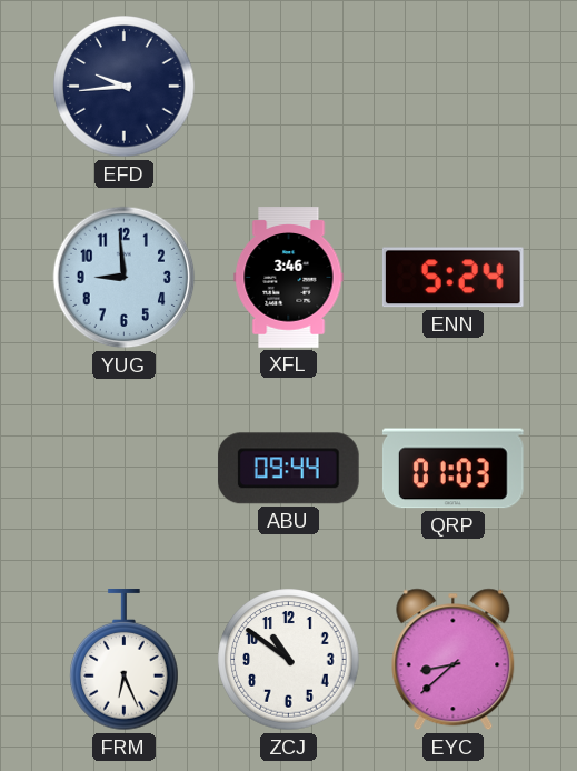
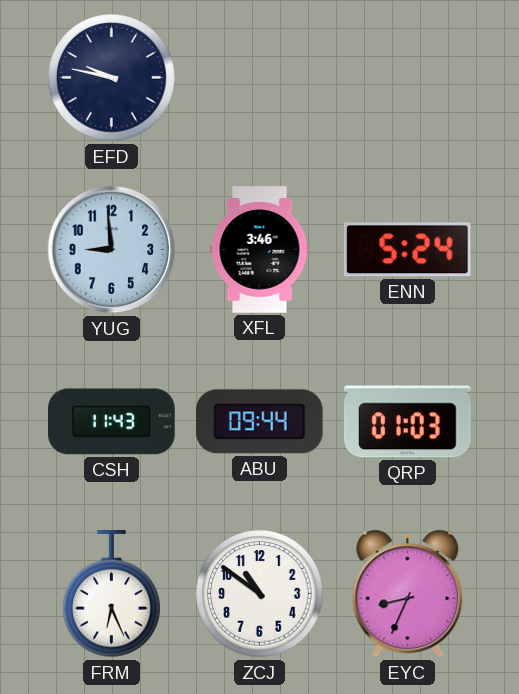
EFD: 9:44 -> 9:47 (112, 78)
CSH: none -> 11:43 (112, 422)
EYC: 8:38 -> 8:34 (408, 594)
